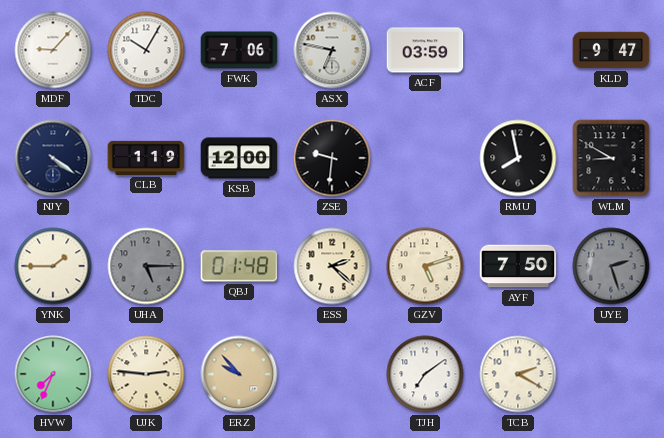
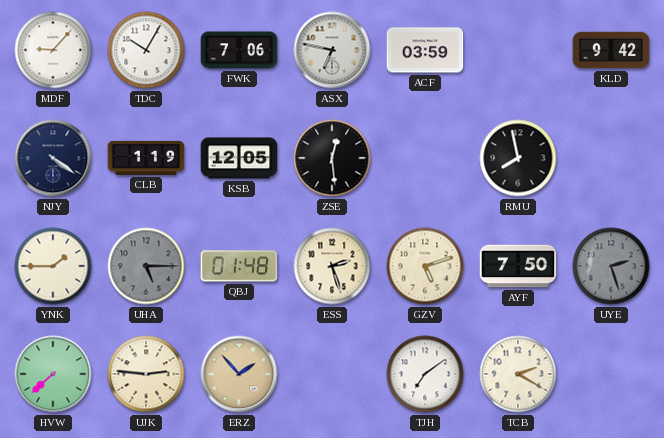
KLD: 9:47 -> 9:42 (611, 50)
KSB: 12:00 -> 12:05 (239, 158)
ZSE: 9:31 -> 12:29 (332, 158)
WLM: 8:50 -> none (611, 158)
ESS: 2:22 -> 2:27 (332, 266)
HVW: 7:34 -> 7:38 (53, 374)
ERZ: 9:53 -> 1:53 (239, 374)
